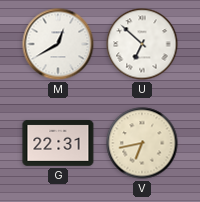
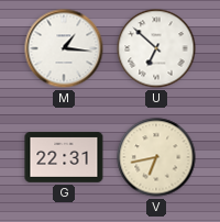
M: 12:40 -> 1:16 (64, 48)
